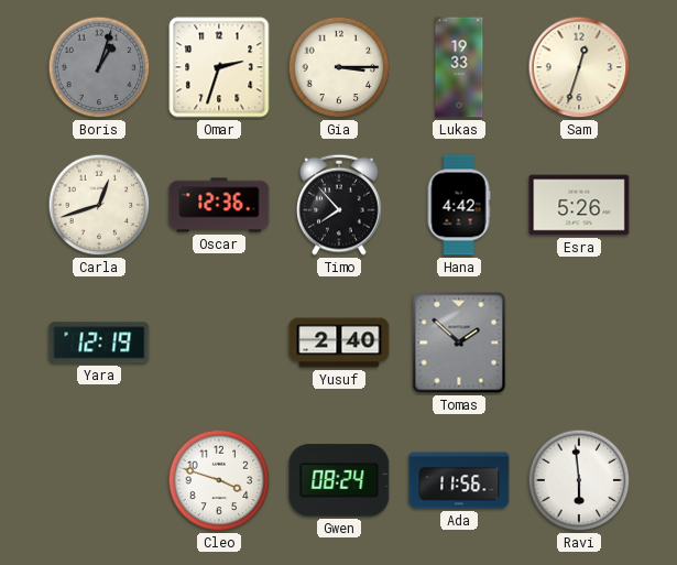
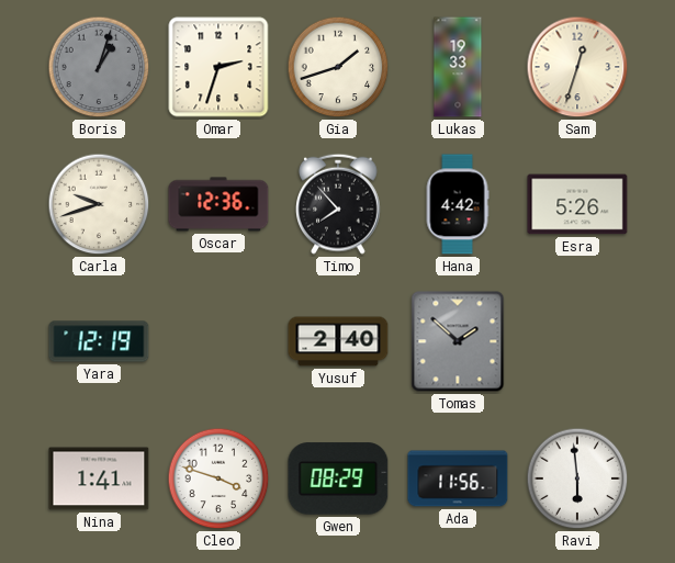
Gia: 3:15 -> 1:42 (338, 67)
Carla: 12:42 -> 9:42 (99, 204)
Nina: none -> 1:41 (99, 478)
Gwen: 08:24 -> 08:29 (338, 478)
